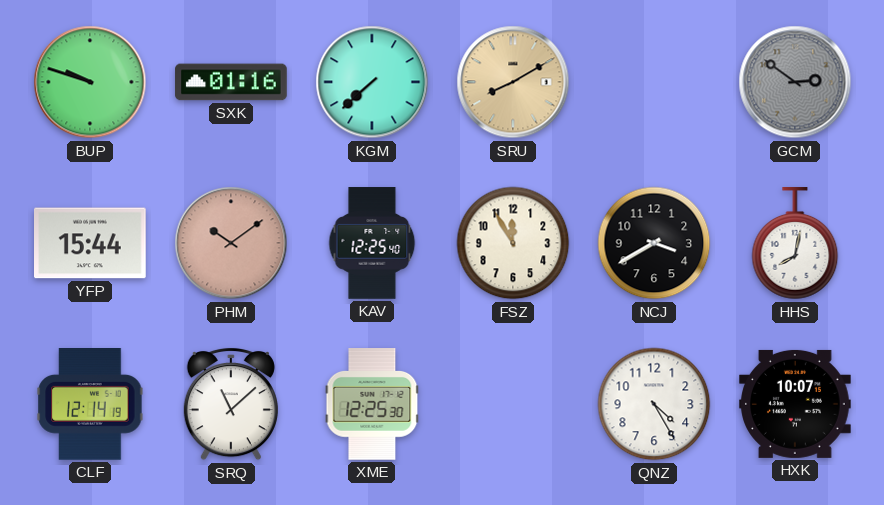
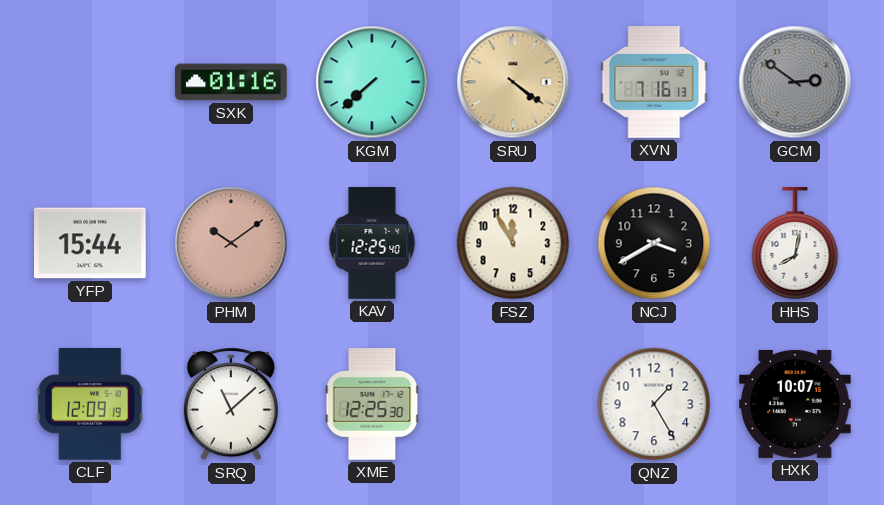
BUP: 9:48 -> none (90, 82)
SRU: 8:10 -> 4:21 (513, 82)
XVN: none -> 7:16 (654, 82)
CLF: 12:14 -> 12:09 (90, 404)
QNZ: 4:25 -> 1:25 (654, 404)
